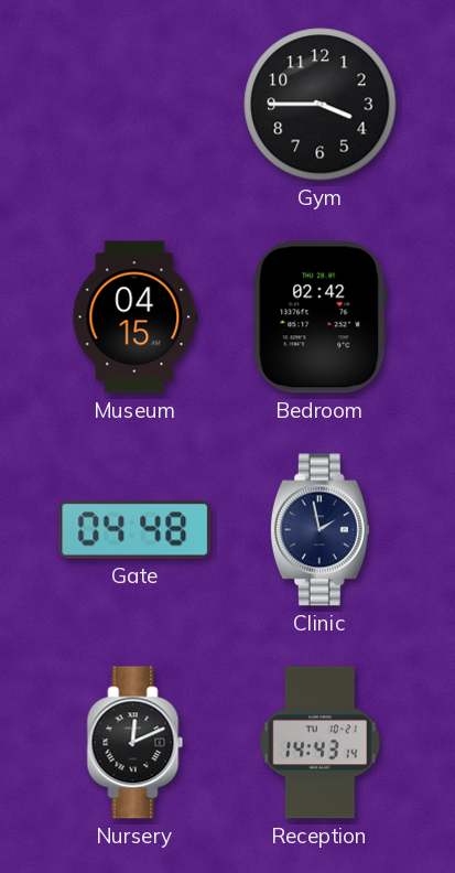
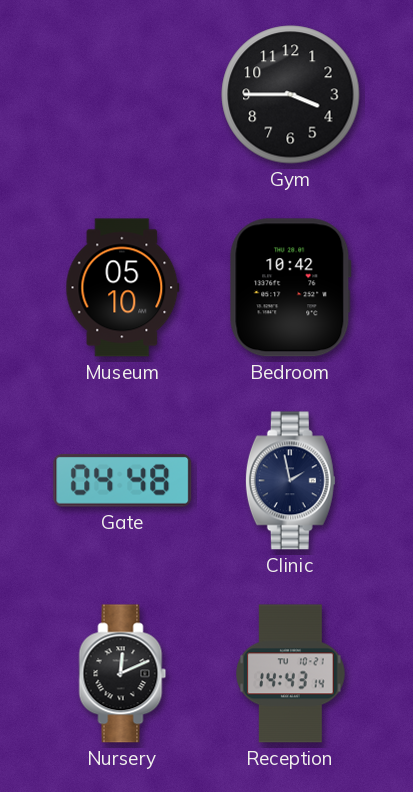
Museum: 04:15 -> 05:10 (123, 288)
Bedroom: 02:42 -> 10:42 (290, 288)
